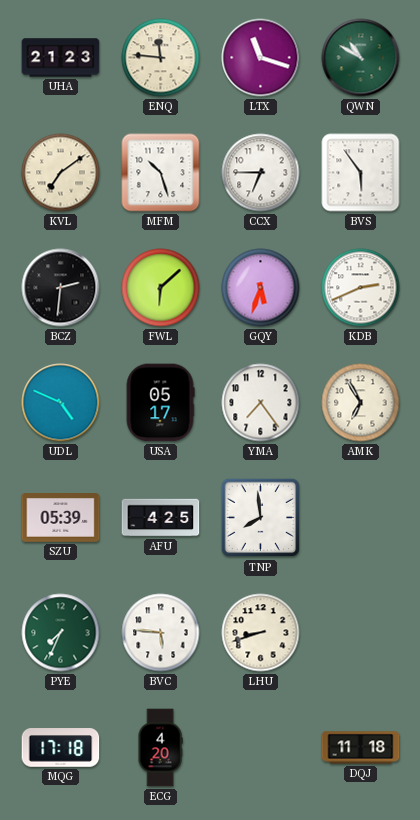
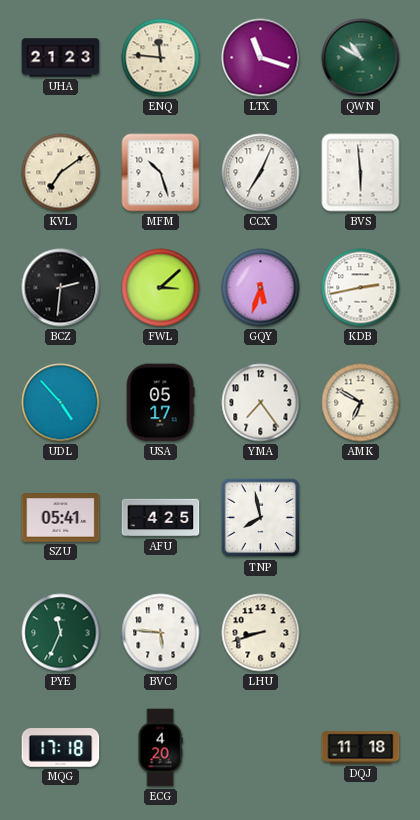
CCX: 6:45 -> 7:04 (261, 173)
BVS: 5:54 -> 5:59 (361, 173)
FWL: 6:08 -> 3:08 (161, 288)
KDB: 2:41 -> 2:43 (361, 288)
UDL: 4:49 -> 4:53 (61, 403)
AMK: 6:55 -> 6:50 (361, 403)
SZU: 05:39 -> 05:41 (61, 518)
TNP: 7:59 -> 7:58 (261, 518)
PYE: 7:34 -> 11:34 (61, 633)
